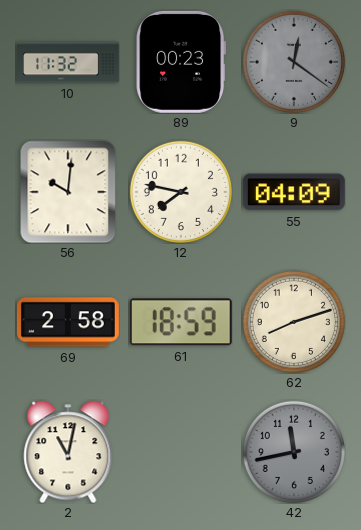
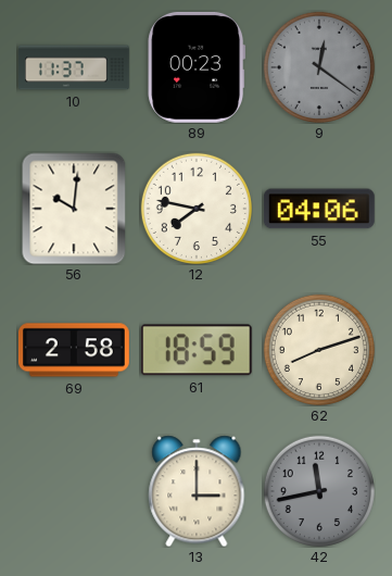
10: 11:32 -> 11:37 (75, 67)
55: 04:09 -> 04:06 (319, 209)
2: 11:02 -> none (68, 452)
13: none -> 3:00 (197, 491)
